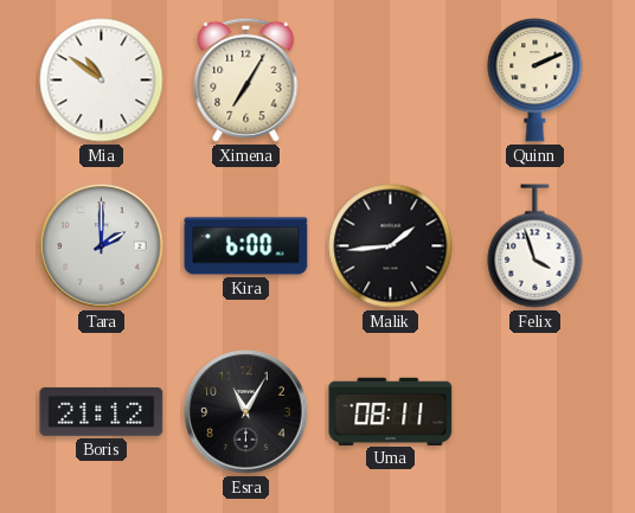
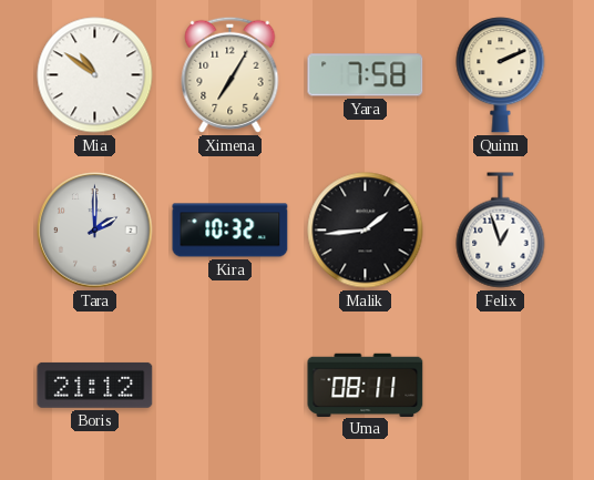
Yara: none -> 7:58 (366, 75)
Kira: 6:00 -> 10:32 (231, 231)
Felix: 3:57 -> 12:57 (501, 231)
Esra: 11:05 -> none (246, 412)
